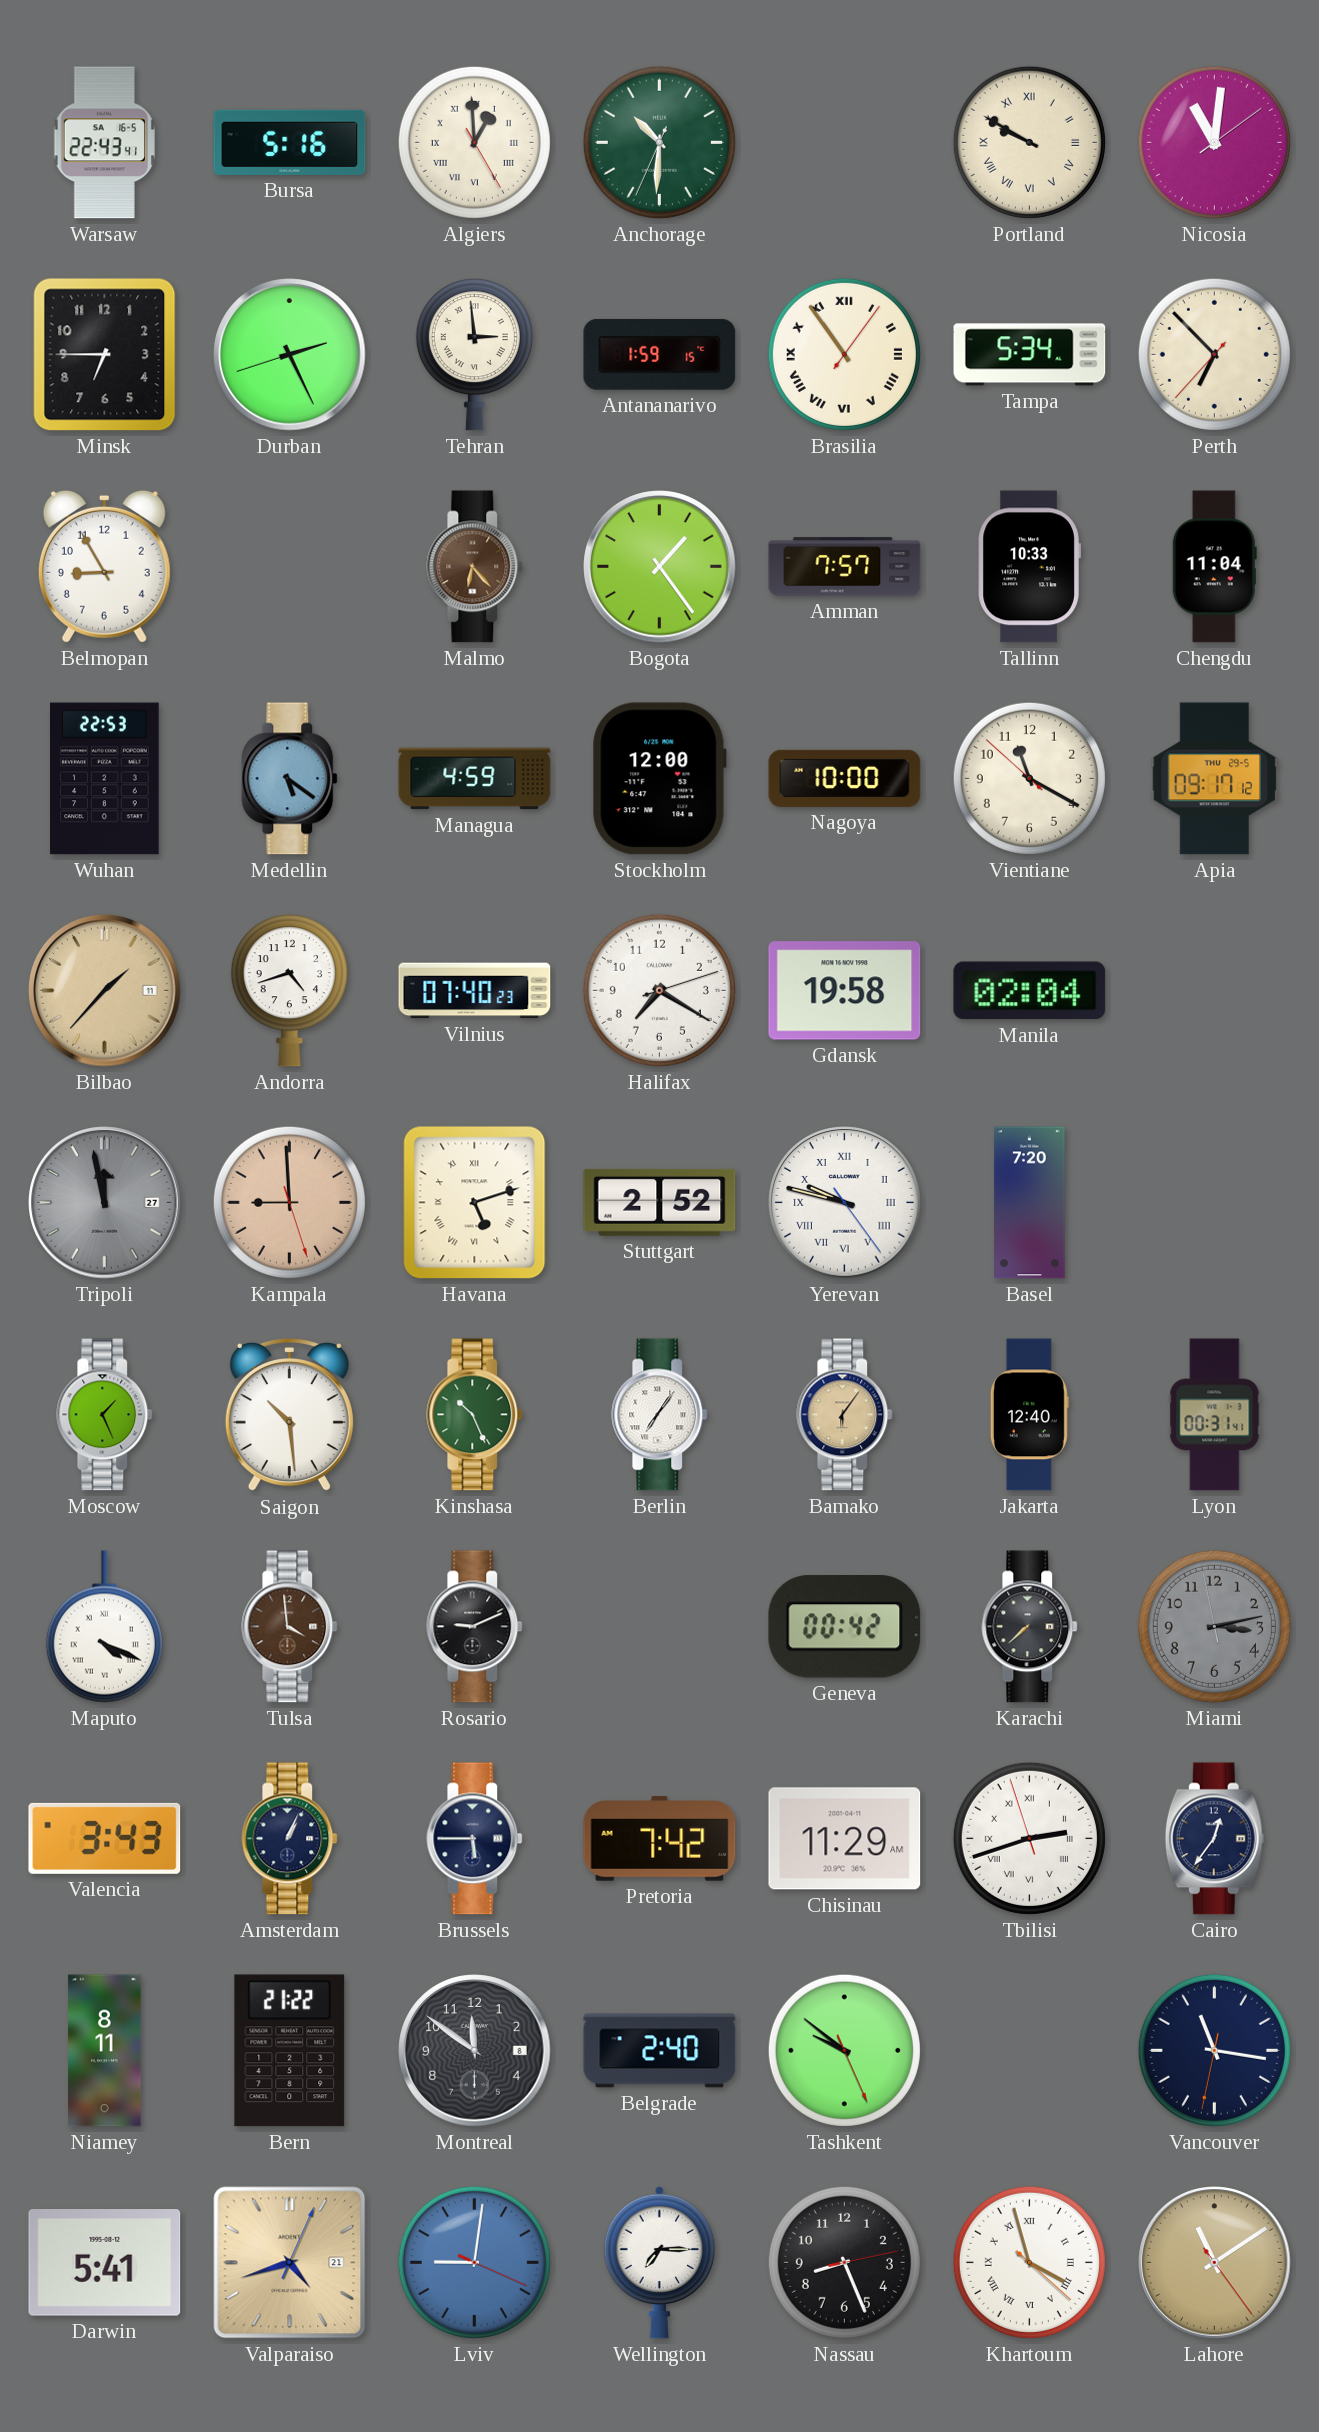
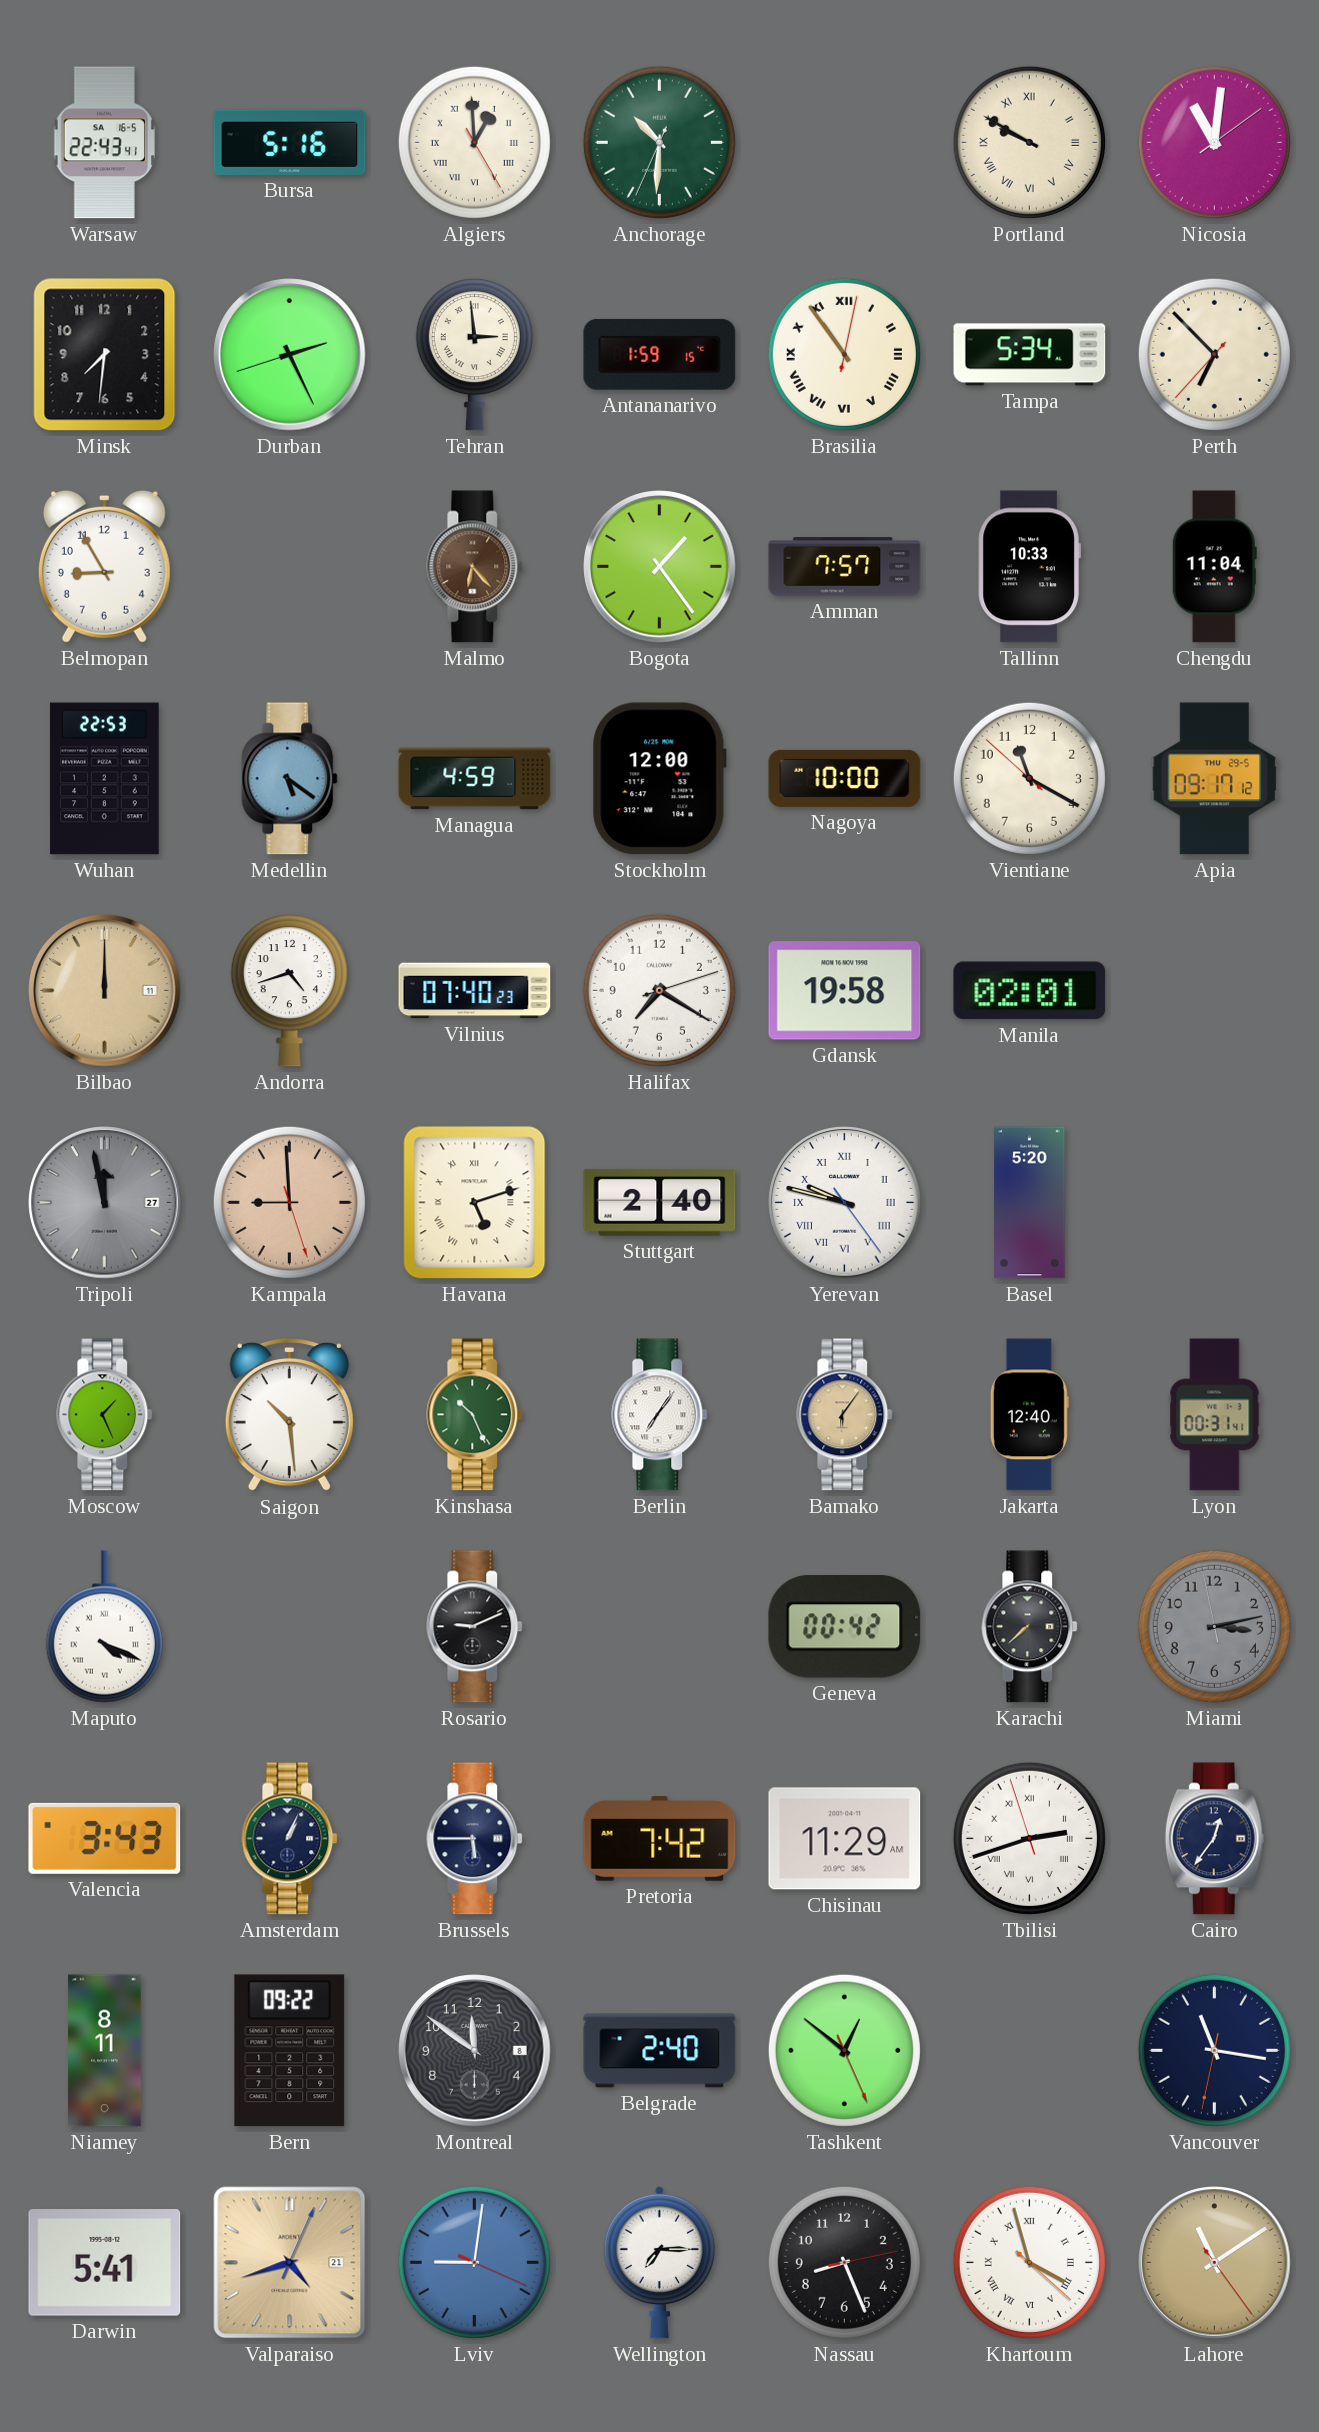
Minsk: 6:45 -> 7:31 (105, 355)
Brasilia: 10:54:06 -> 10:54:02 (844, 354)
Bilbao: 1:37 -> 12:00 (105, 991)
Manila: 02:04 -> 02:01 (1030, 991)
Stuttgart: 2:52 -> 2:40 (660, 1202)
Basel: 7:20 -> 5:20 (1030, 1203)
Tulsa: 3:59 -> none (290, 1627)
Bern: 21:22 -> 09:22 (290, 2051)
Tashkent: 9:51 -> 12:51 (844, 2050)
